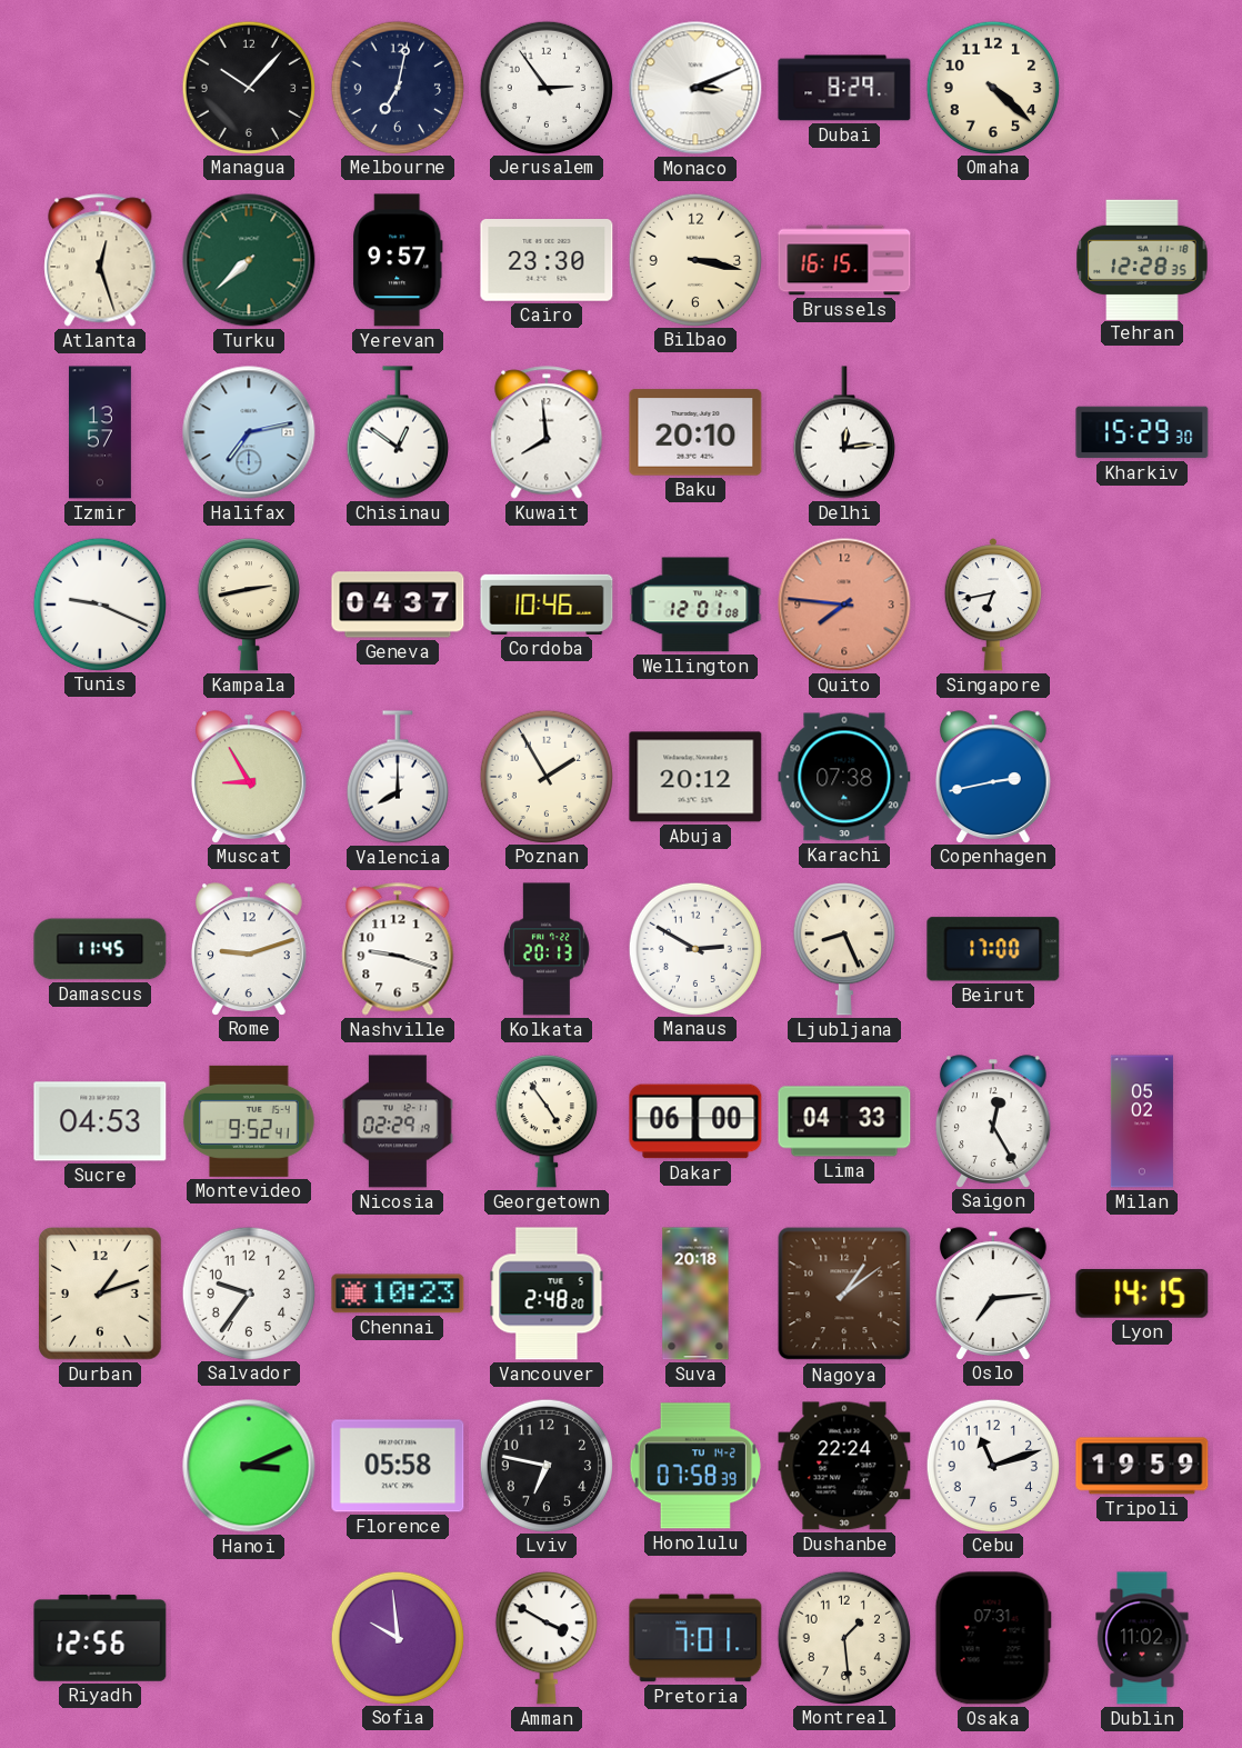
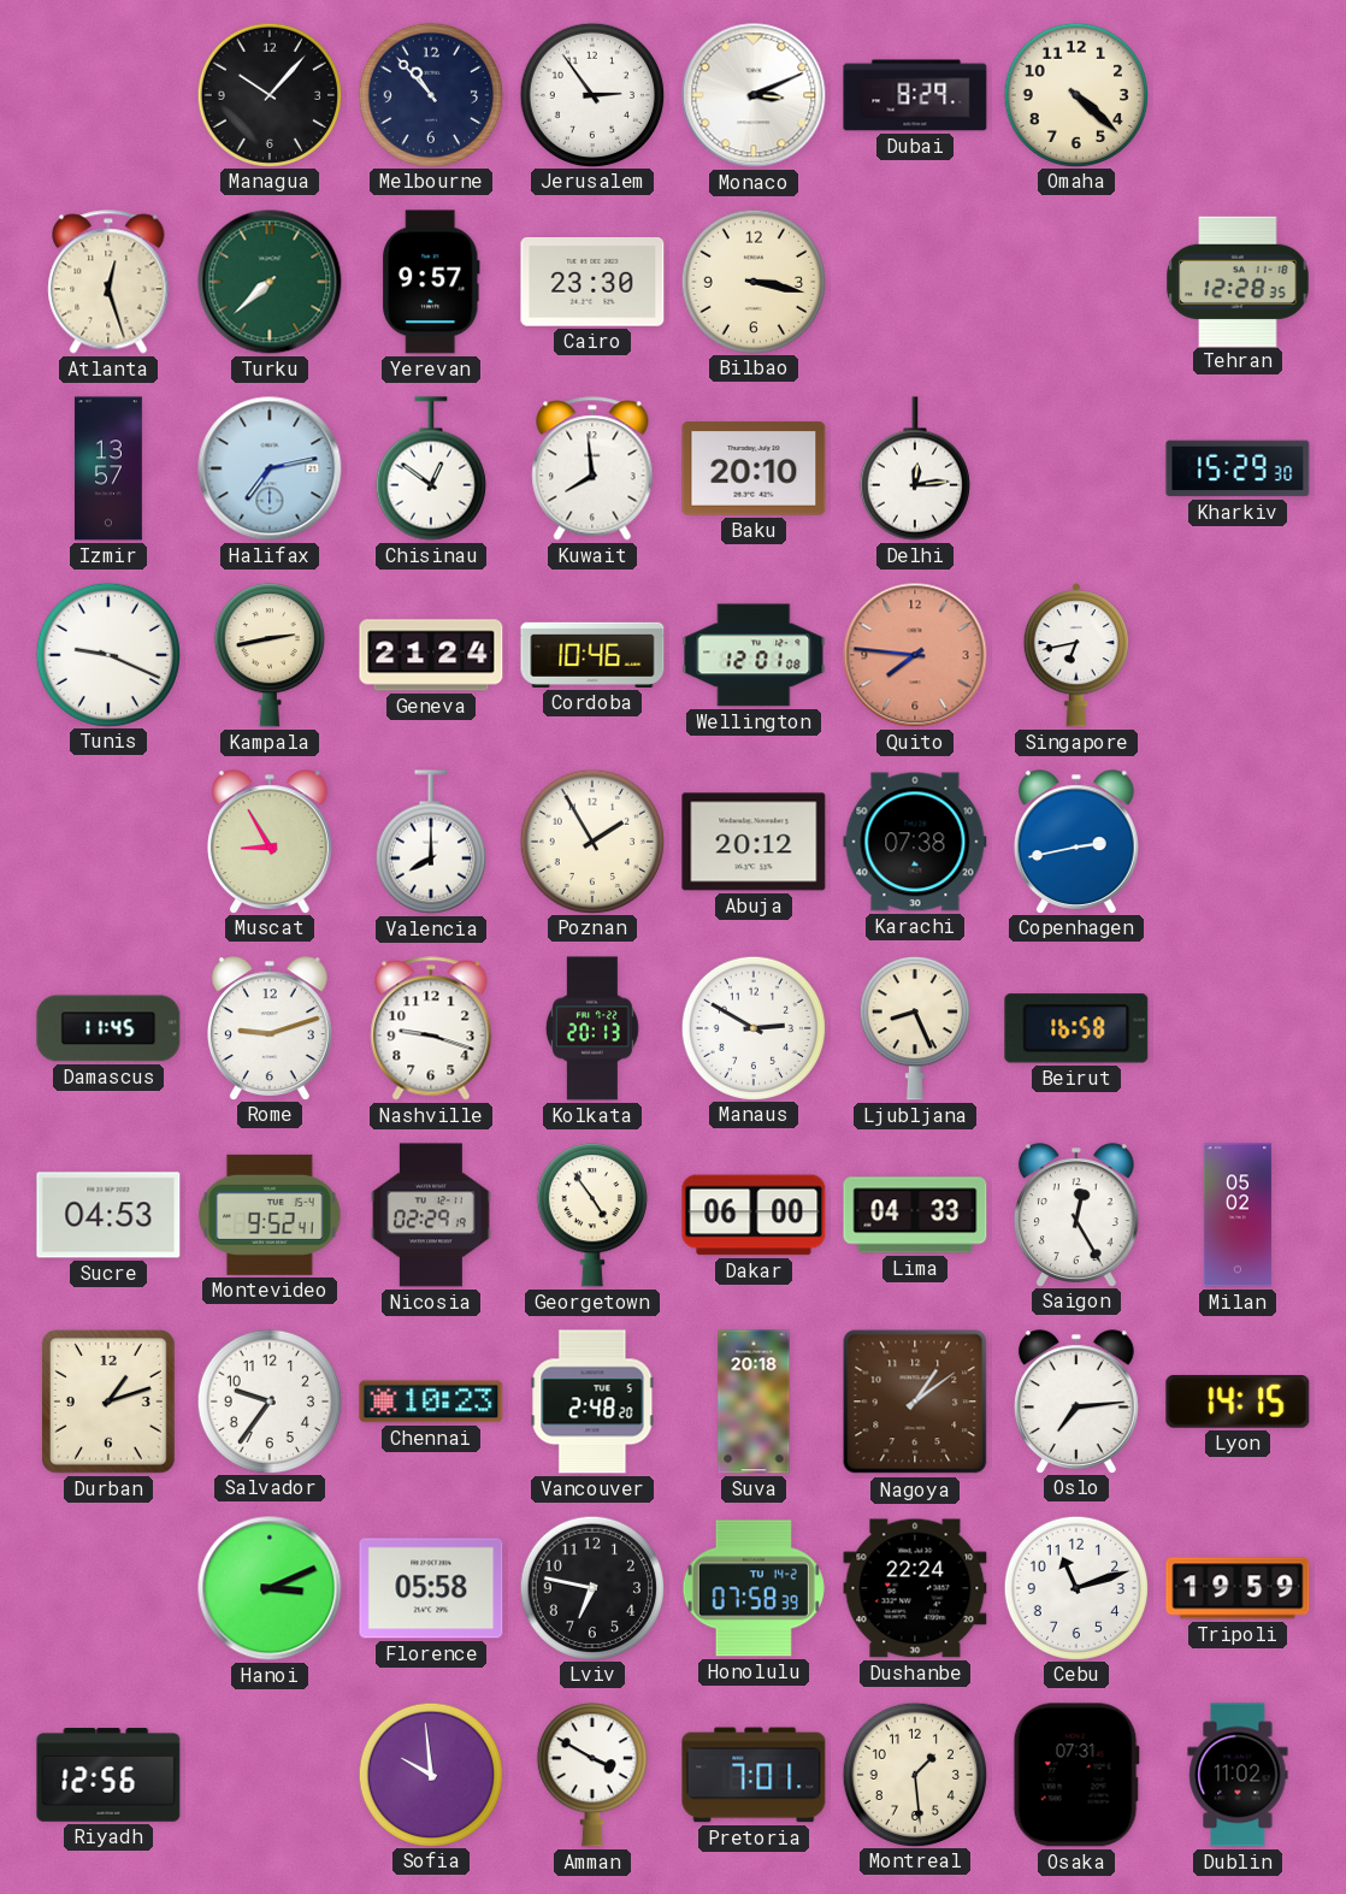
Melbourne: 7:02 -> 10:53 (430, 94)
Brussels: 16:15 -> none (844, 260)
Geneva: 04:37 -> 21:24 (431, 655)
Beirut: 17:00 -> 16:58 (1076, 1028)
